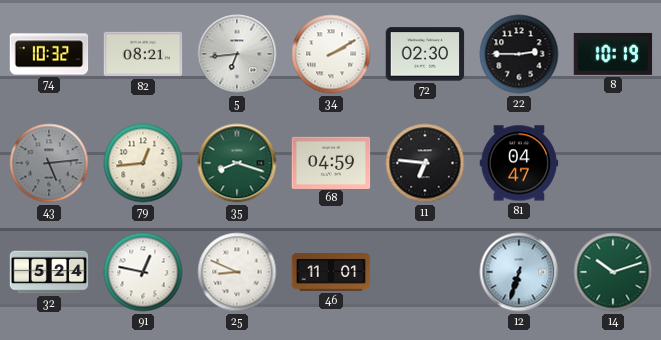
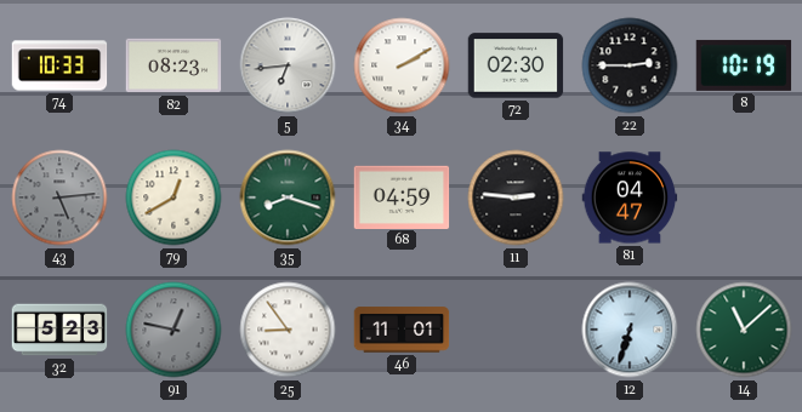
74: 10:32 -> 10:33 (59, 65)
82: 08:21 -> 08:23 (174, 65)
79: 12:44 -> 12:40 (174, 198)
11: 6:46 -> 2:46 (516, 198)
32: 5:24 -> 5:23 (59, 330)
91 dial: white -> grey (174, 330)
25: 8:49 -> 8:54 (288, 330)
14: 10:12 -> 11:08 (744, 330)
